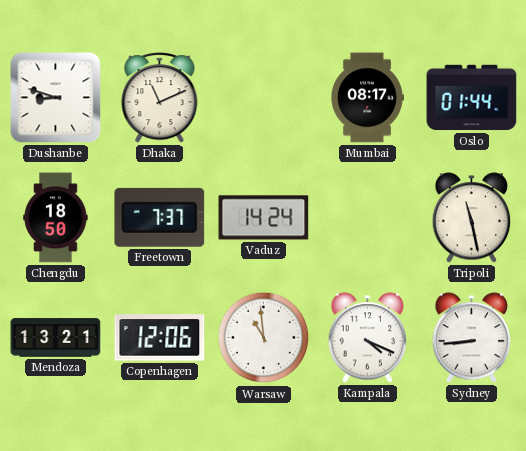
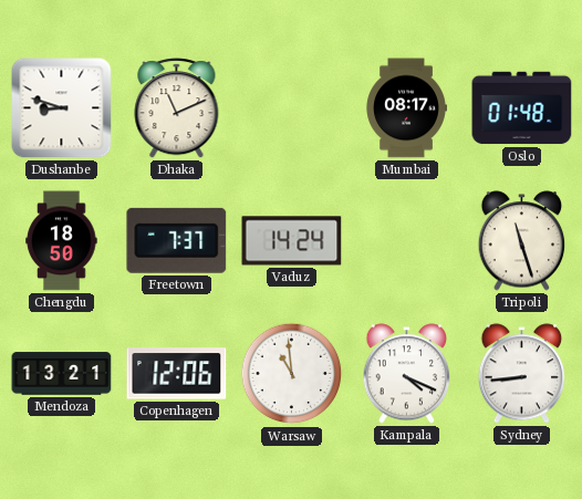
Oslo: 01:44 -> 01:48 (522, 108)
Tripoli: 11:28 -> 11:27 (522, 241)
